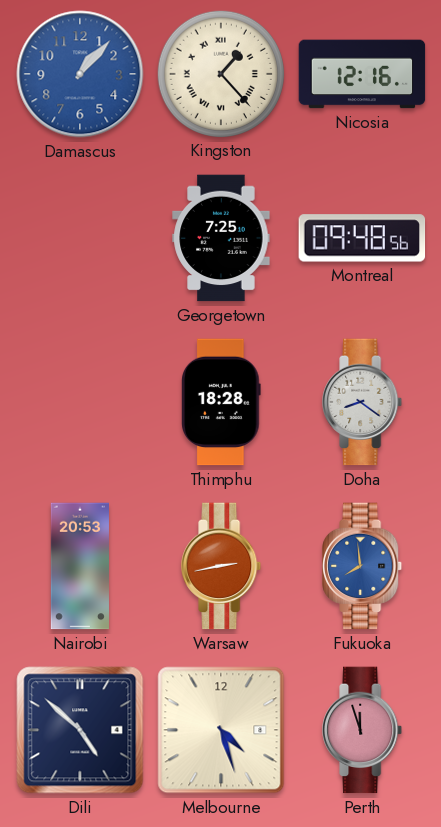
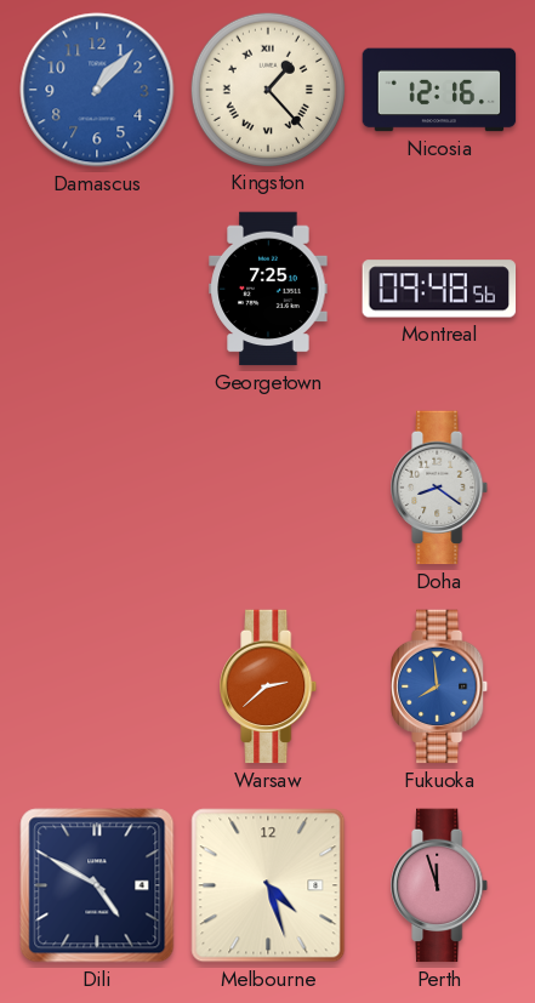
Thimphu: 18:28 -> none (221, 402)
Nairobi: 20:53 -> none (80, 566)
Warsaw: 2:43 -> 2:38 (269, 686)
Dili: 4:52 -> 4:50 (97, 885)
